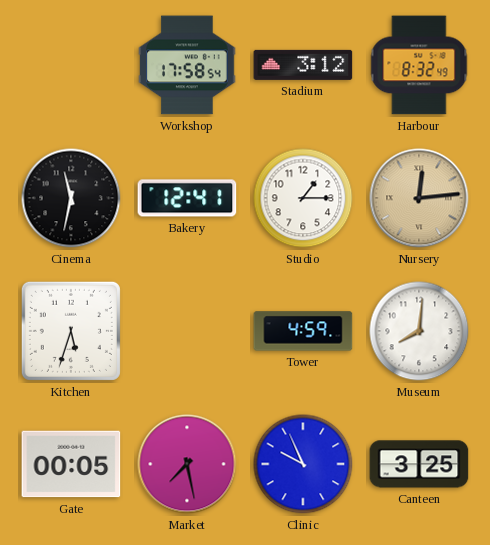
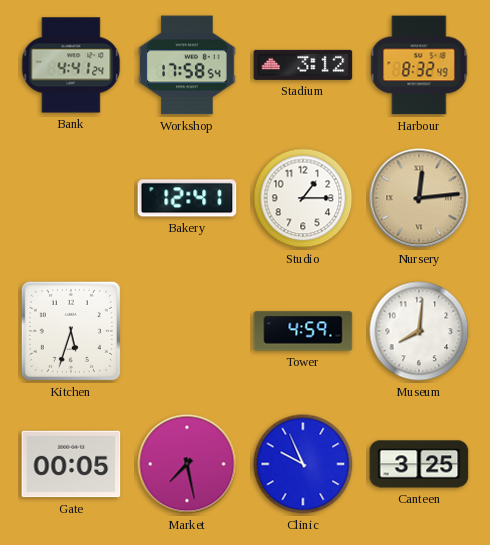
Bank: none -> 4:41 (71, 65)
Cinema: 11:32 -> none (71, 198)
